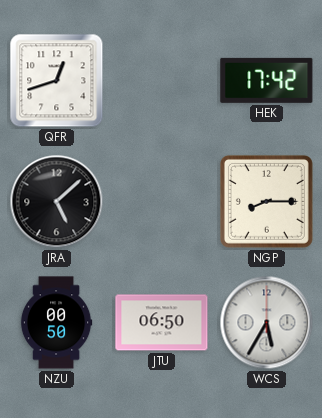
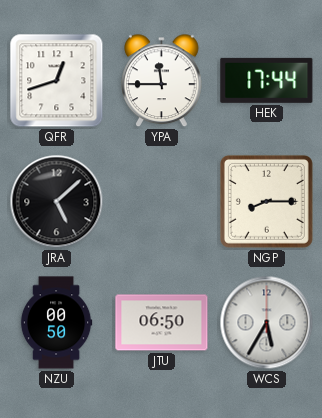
YPA: none -> 11:45 (162, 81)
HEK: 17:42 -> 17:44 (267, 80)
